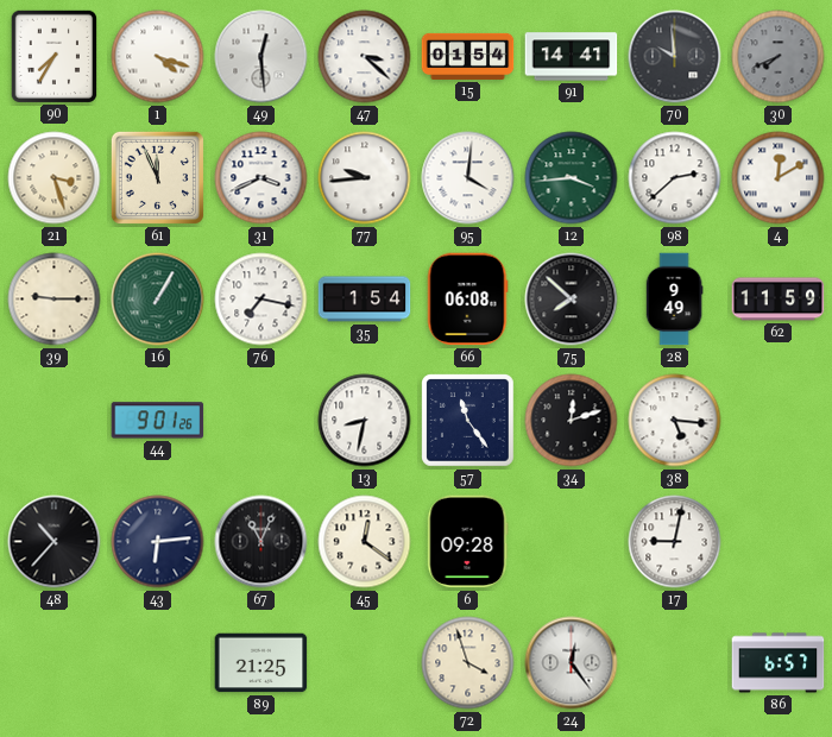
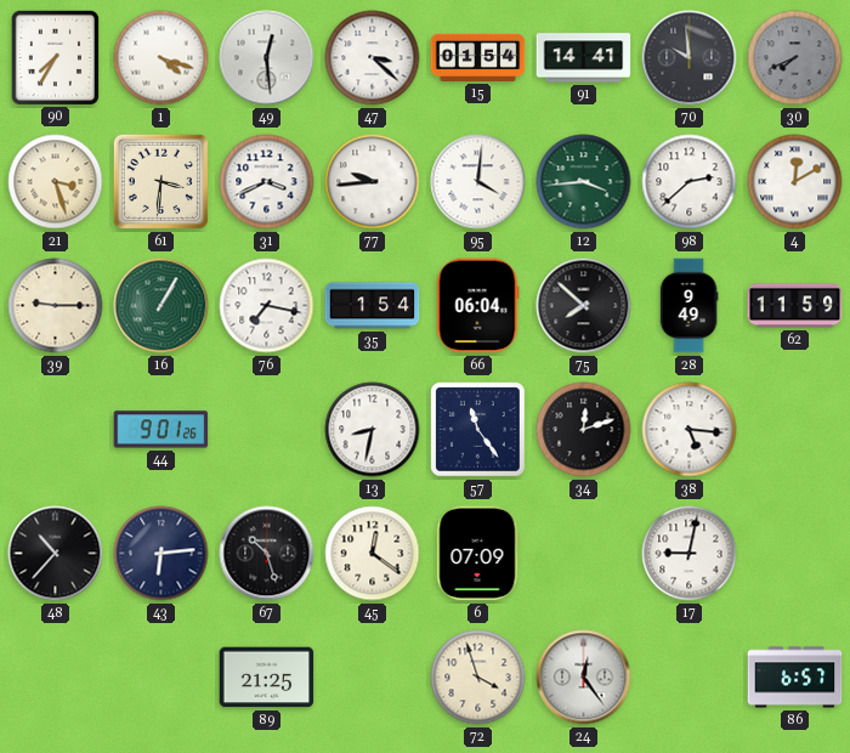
61: 11:56 -> 3:31 (160, 181)
66: 06:08 -> 06:04 (477, 306)
67: 11:04 -> 10:27 (267, 554)
6: 09:28 -> 07:09 (478, 554)
